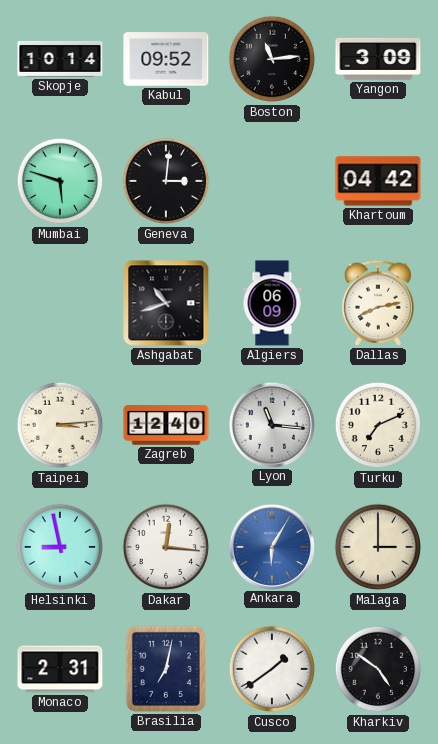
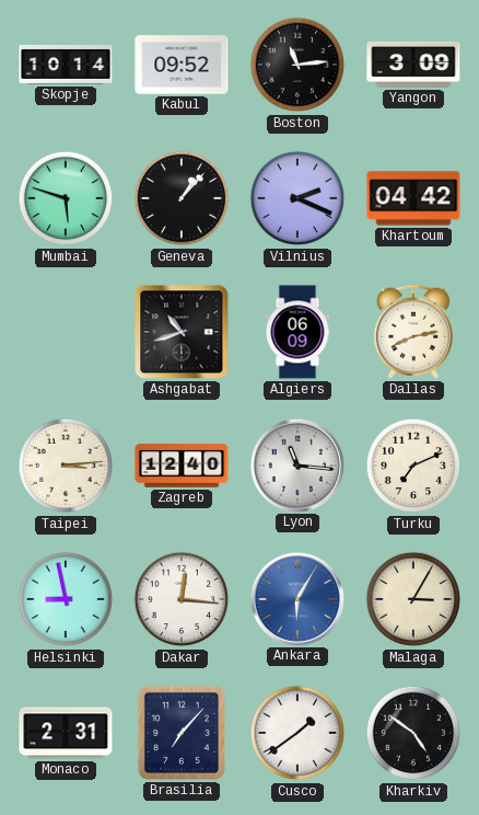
Geneva: 3:01 -> 1:07 (182, 198)
Vilnius: none -> 2:19 (297, 198)
Malaga: 3:00 -> 3:05 (413, 599)
Brasilia: 7:02 -> 7:07 (182, 733)
